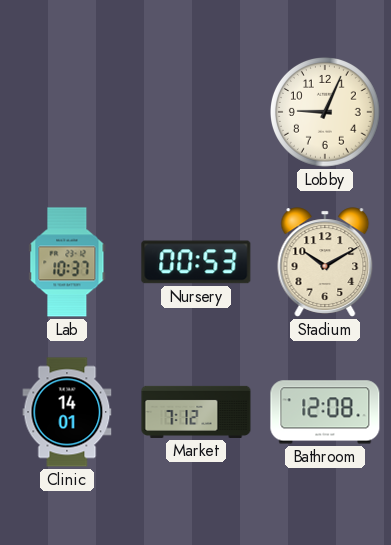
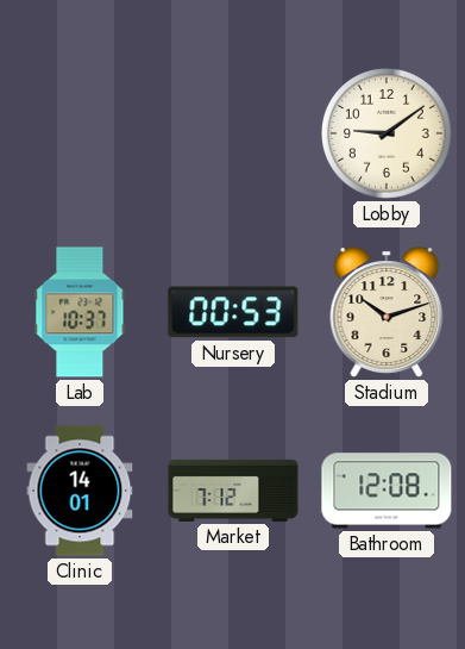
Lobby: 9:04 -> 9:09 (388, 135)
Stadium: 10:10 -> 10:12 (387, 312)
